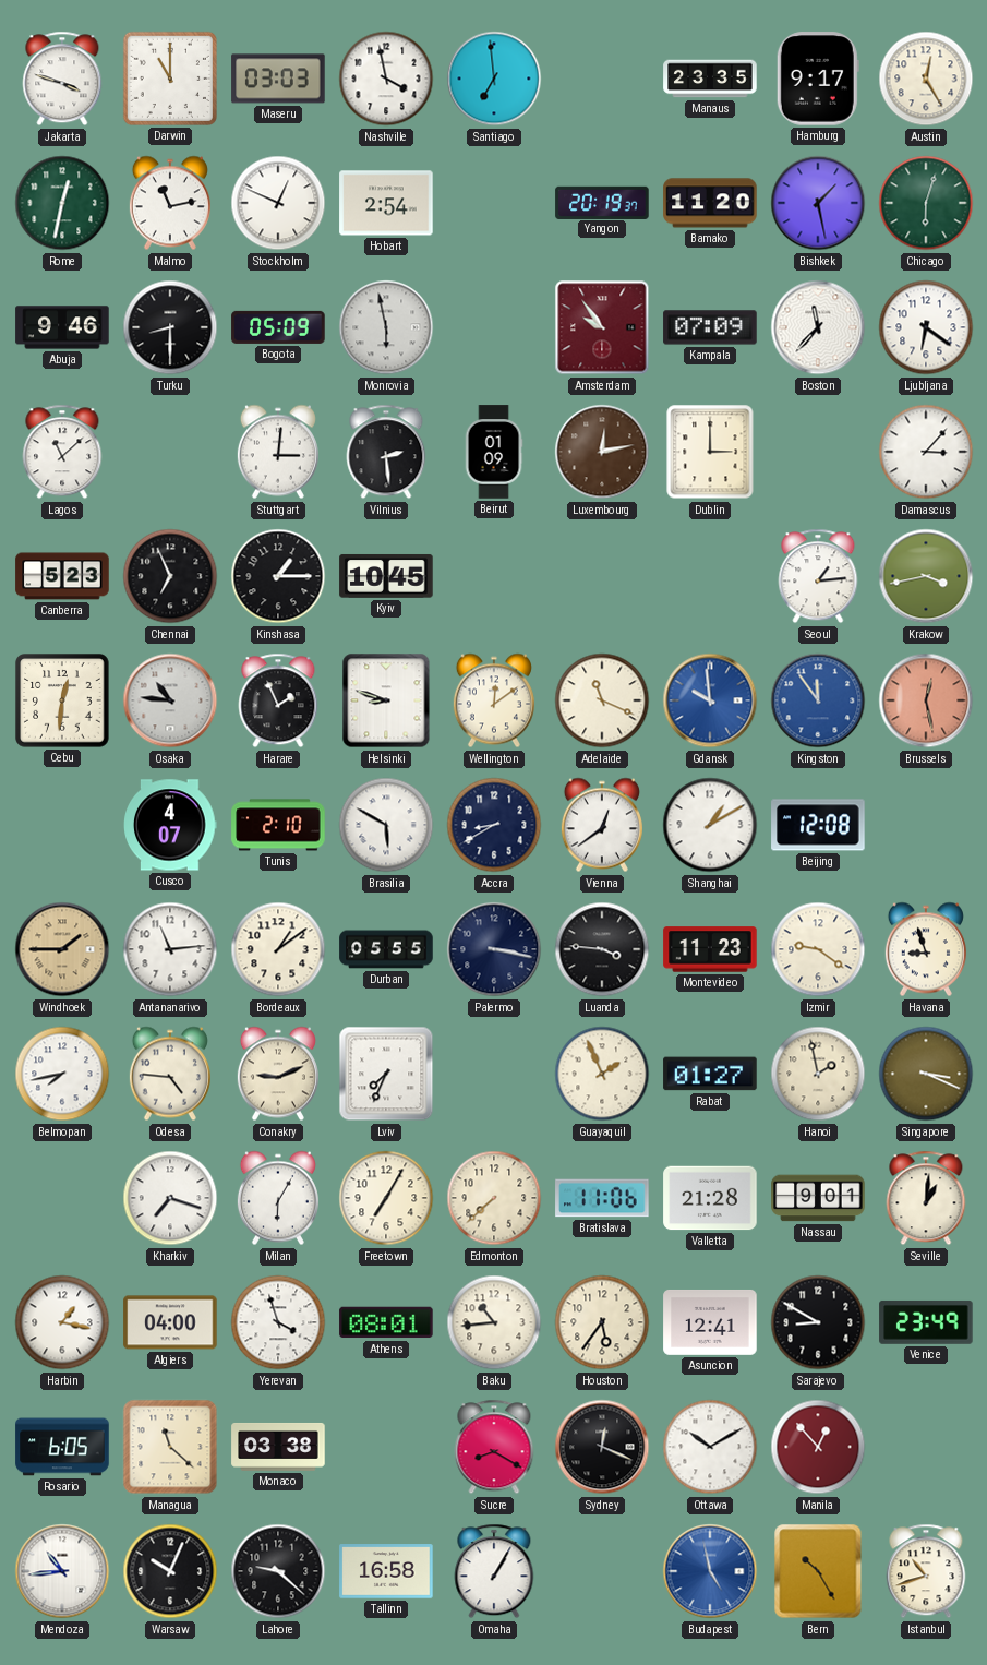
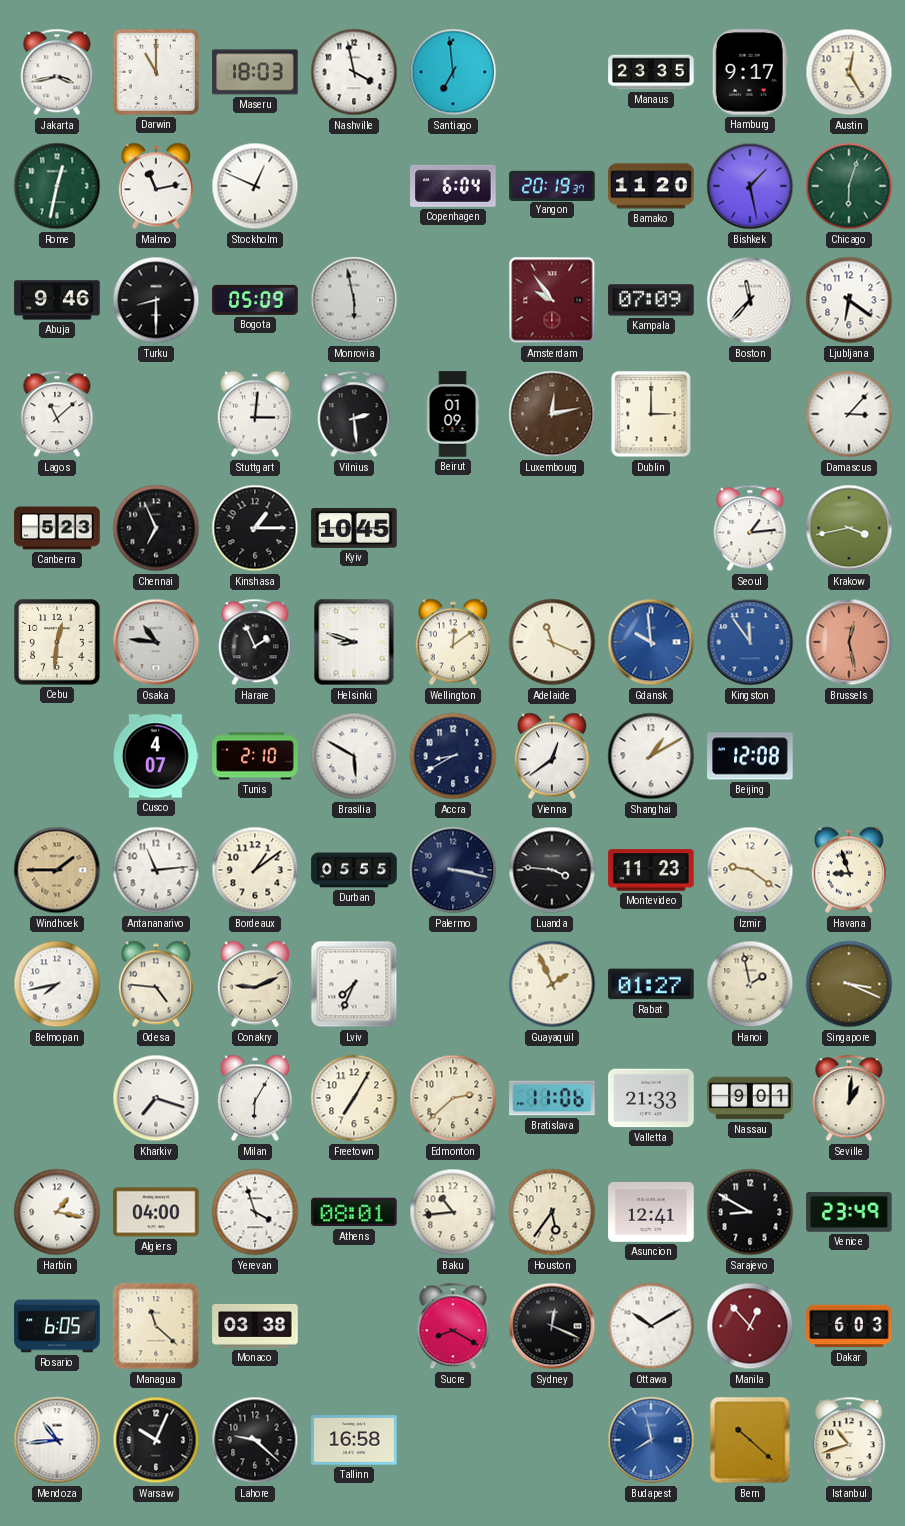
Jakarta: 3:48 -> 3:43 (57, 72)
Maseru: 03:03 -> 18:03 (255, 72)
Hobart: 2:54 -> none (386, 203)
Copenhagen: none -> 6:04 (453, 186)
Edmonton: 7:38 -> 2:38 (453, 1098)
Valletta: 21:28 -> 21:33 (651, 1098)
Dakar: none -> 6:03 (849, 1326)
Omaha: 1:05 -> none (494, 1571)
Budapest: 4:58 -> 7:58 (651, 1440)
Bern: 10:25 -> 10:22 (750, 1440)
